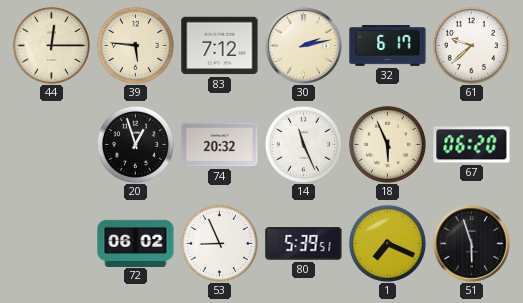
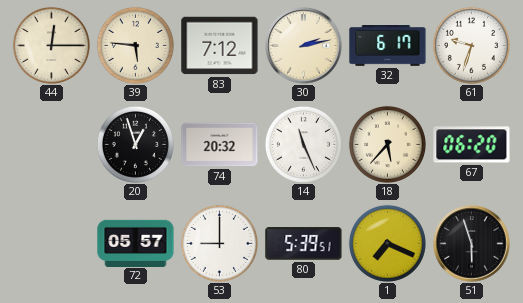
61: 9:38 -> 9:33 (471, 45)
18: 5:56 -> 5:37 (387, 144)
72: 06:02 -> 05:57 (136, 243)
53: 8:56 -> 9:00 (219, 243)
